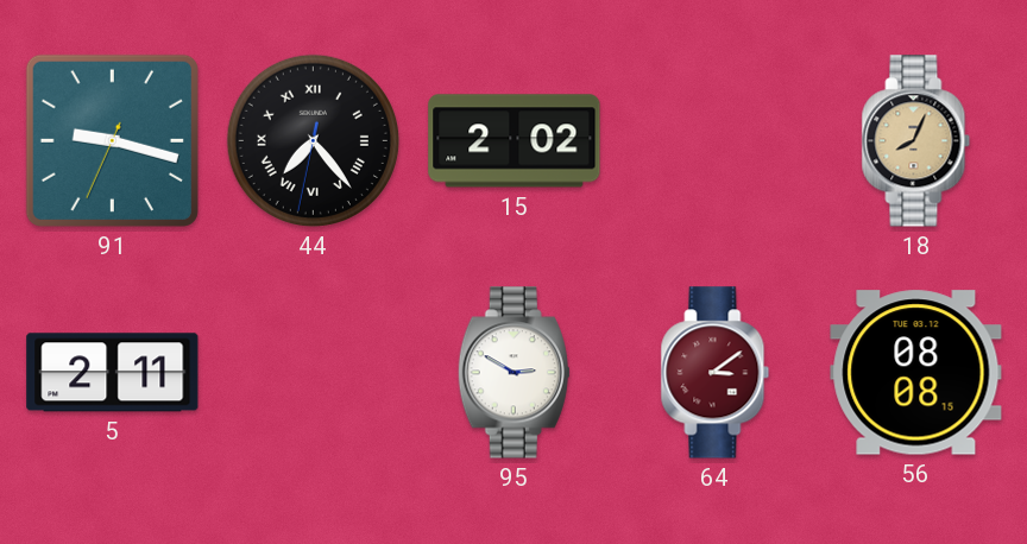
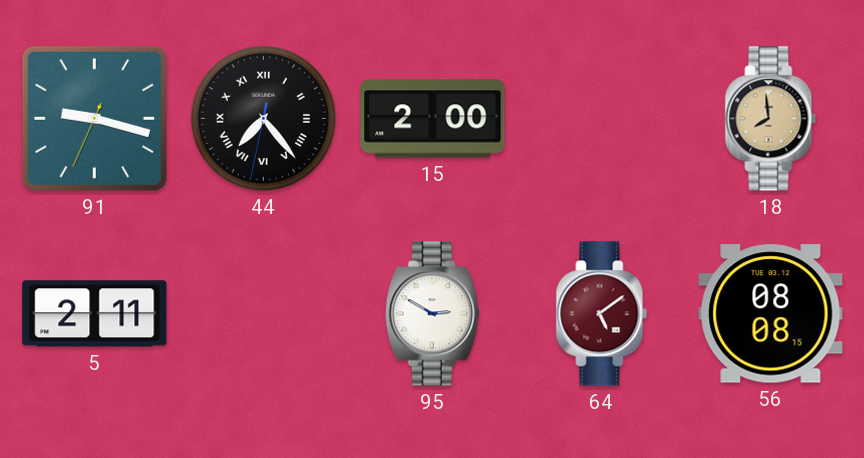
15: 2:02 -> 2:00 (433, 119)
18: 8:04 -> 7:59 (771, 119)
64: 3:09 -> 5:09 (602, 314)
